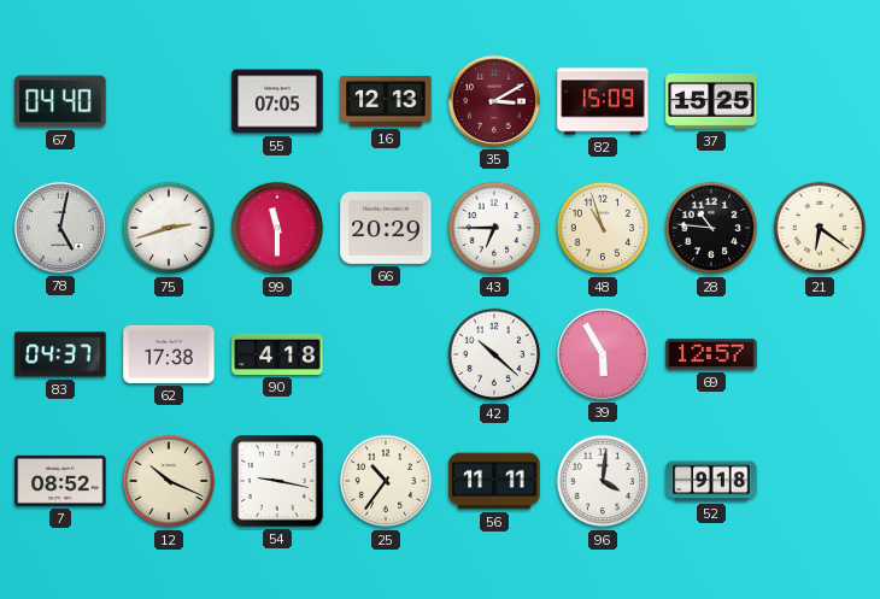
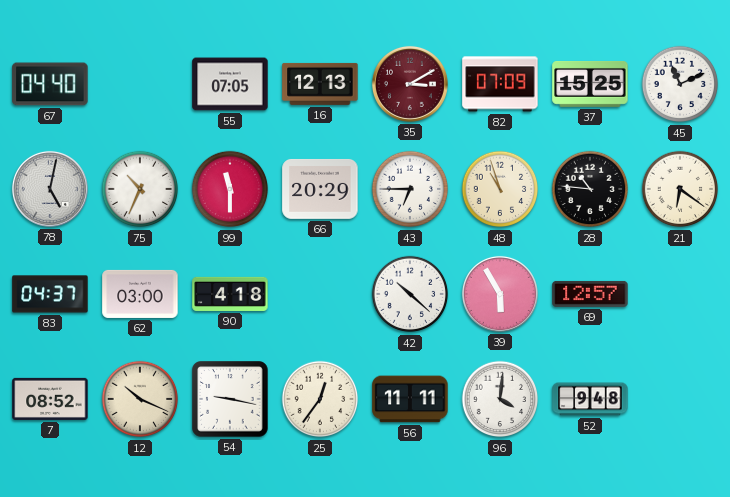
82: 15:09 -> 07:09 (500, 84)
45: none -> 11:11 (680, 84)
75: 2:42 -> 10:34 (140, 189)
62: 17:38 -> 03:00 (140, 294)
25: 10:36 -> 12:36 (320, 399)
52: 9:18 -> 9:48 (590, 399)
